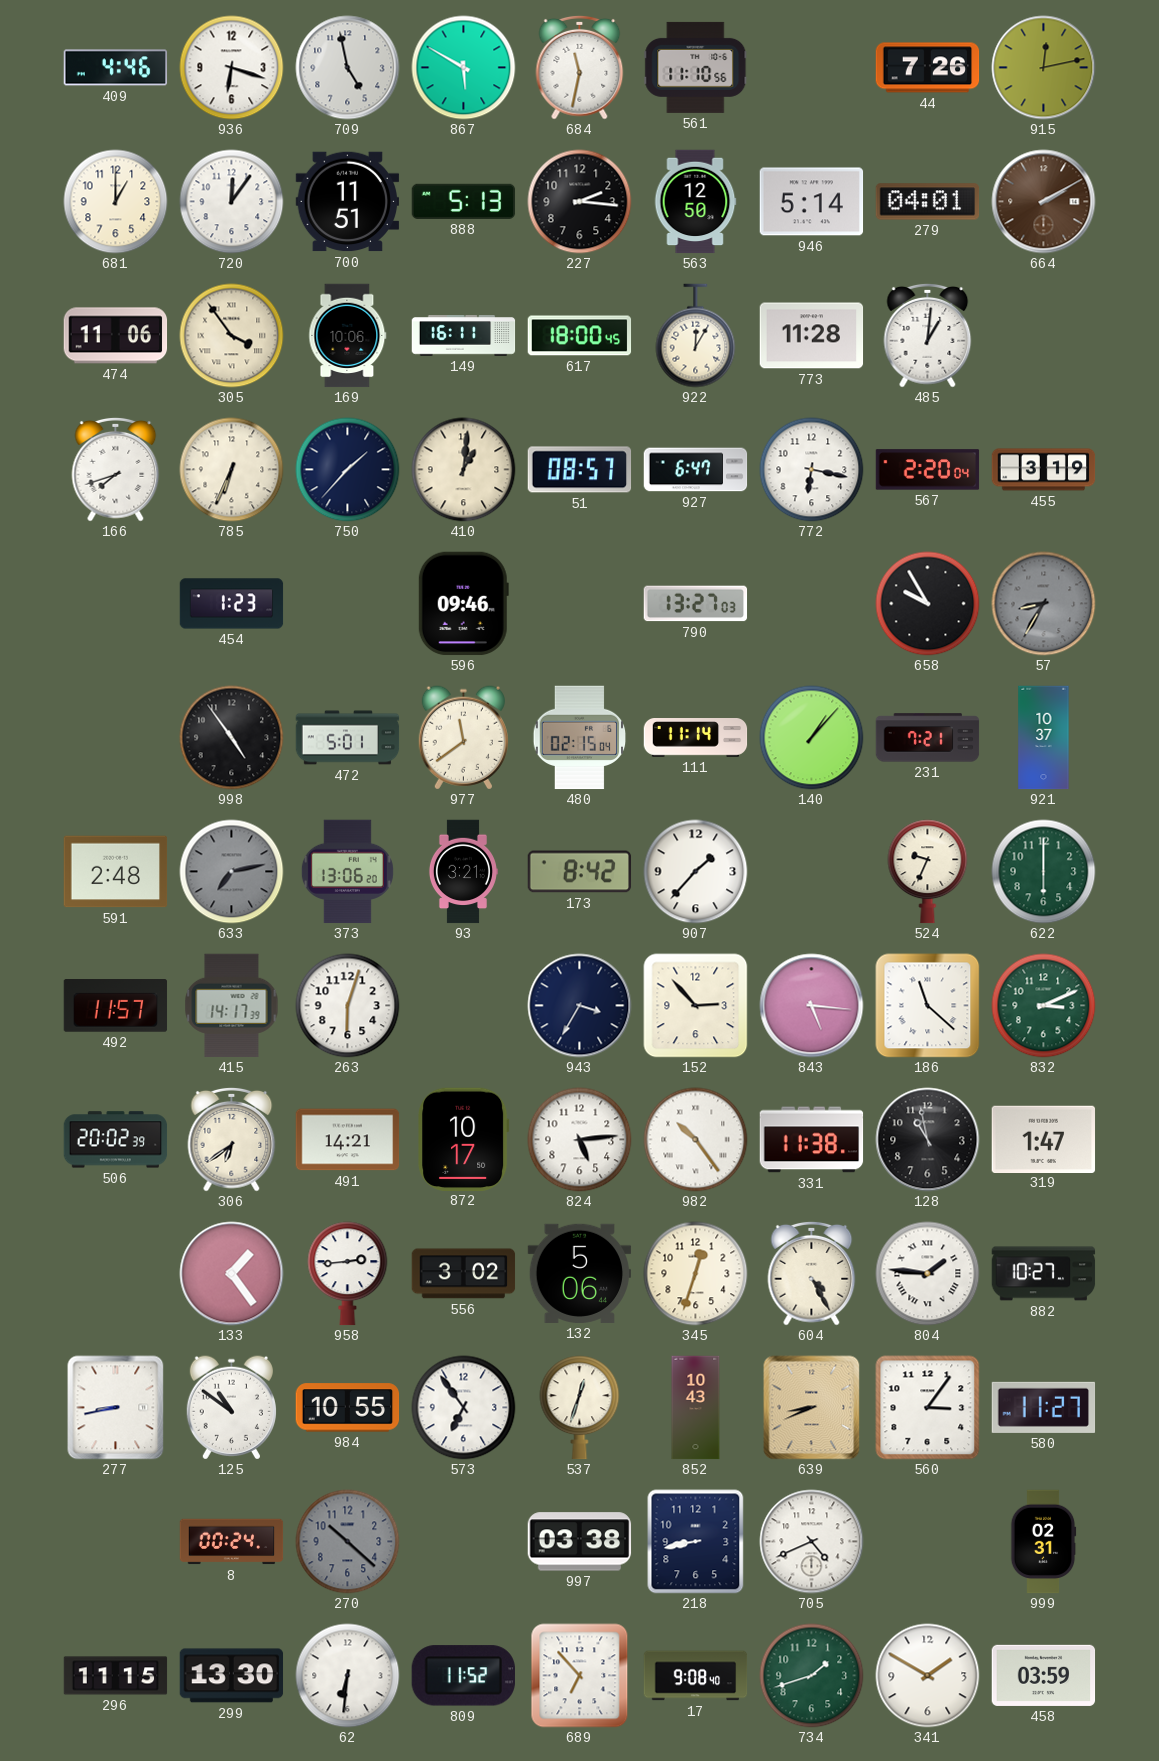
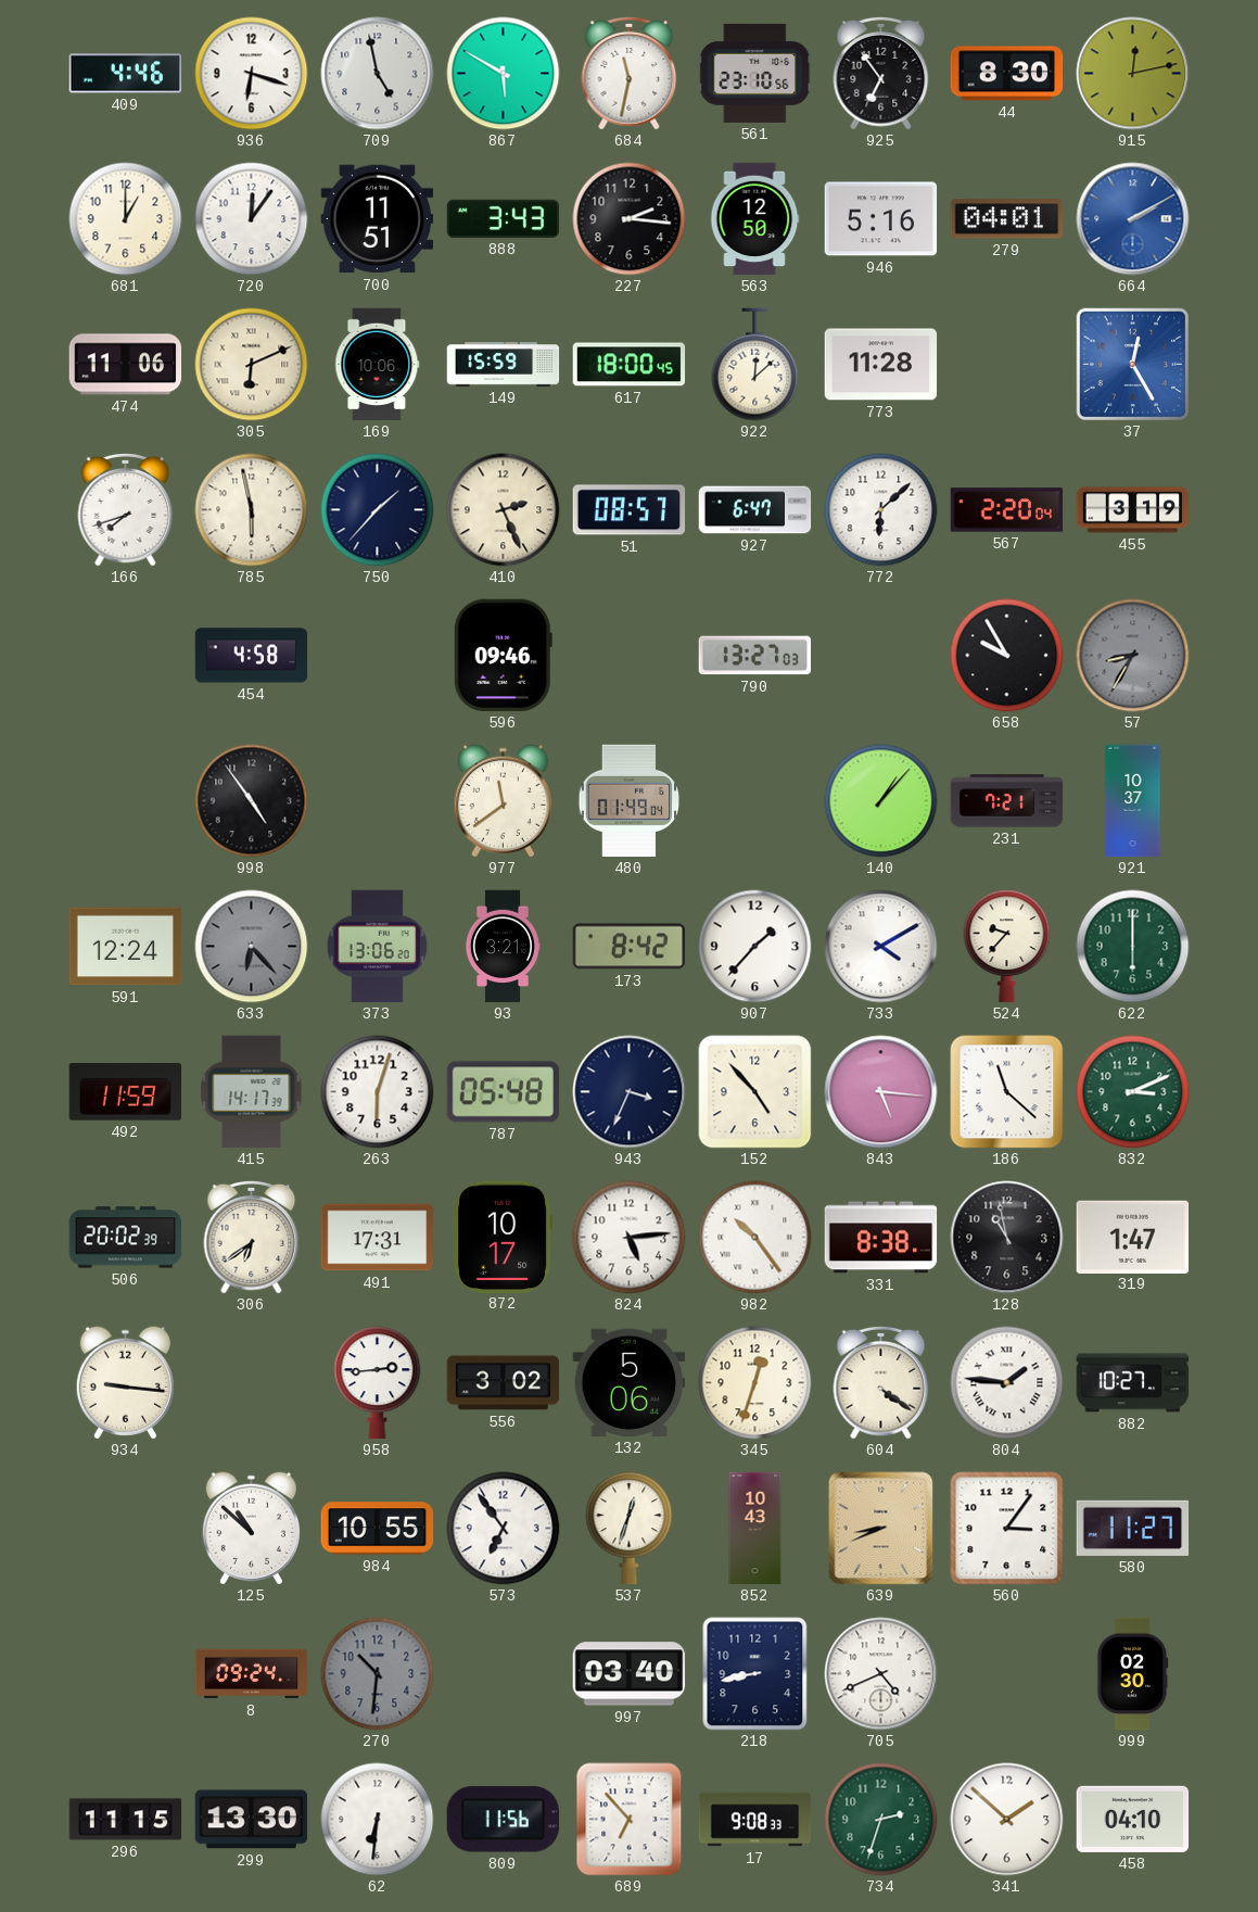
561: 11:10 -> 23:10 (755, 73)
925: none -> 6:54 (881, 73)
44: 7:26 -> 8:30 (1007, 74)
888: 5:13 -> 3:43 (504, 218)
946: 5:14 -> 5:16 (881, 219)
664 dial: brown -> blue (1133, 219)
305: 3:54 -> 6:11 (252, 365)
149: 16:11 -> 15:59 (504, 365)
922: 12:05 -> 12:08 (755, 365)
485: 1:01 -> none (928, 335)
37: none -> 12:25 (1133, 365)
785: 6:34 -> 5:58 (252, 510)
410: 1:01 -> 2:26 (504, 510)
772: 6:17 -> 6:08 (881, 510)
454: 1:23 -> 4:58 (252, 656)
472: 5:01 -> none (348, 738)
480: 02:15 -> 01:49 (630, 801)
111: 11:14 -> none (696, 738)
591: 2:48 -> 12:24 (126, 947)
633: 7:13 -> 6:23 (252, 947)
733: none -> 4:10 (881, 947)
524: 9:34 -> 9:37 (1007, 947)
492: 11:57 -> 11:59 (126, 1092)
787: none -> 05:48 (504, 1092)
943: 3:35 -> 3:34 (630, 1092)
152: 2:53 -> 4:53 (755, 1092)
491: 14:21 -> 17:31 (378, 1238)
331: 11:38 -> 8:38 (881, 1238)
934: none -> 9:16 (125, 1383)
133: 1:24 -> none (232, 1274)
604: 4:25 -> 4:21 (881, 1382)
277: 8:43 -> none (116, 1408)
125: 10:51 -> 10:52 (251, 1529)
8: 00:24 -> 09:24 (252, 1674)
270: 10:22 -> 10:31 (378, 1674)
997: 03:38 -> 03:40 (630, 1674)
999: 02:31 -> 02:30 (1132, 1674)
809: 11:52 -> 11:56 (503, 1820)
17: 9:08:40 -> 9:08:33 (755, 1820)
734: 1:42 -> 2:33 (881, 1820)
341: 1:50 -> 1:52 (1007, 1820)
458: 03:59 -> 04:10 (1133, 1819)
